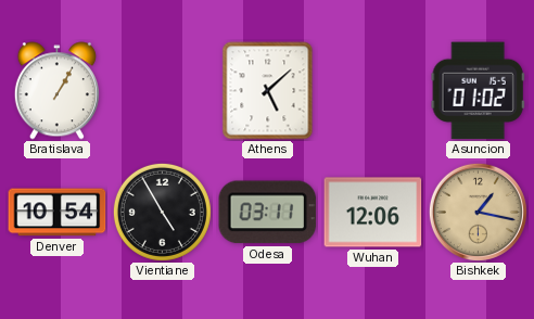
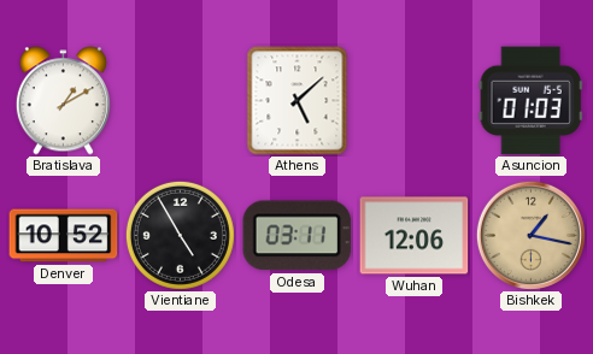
Bratislava: 1:05 -> 1:10 (63, 101)
Asuncion: 01:02 -> 01:03 (530, 101)
Denver: 10:54 -> 10:52 (64, 236)
